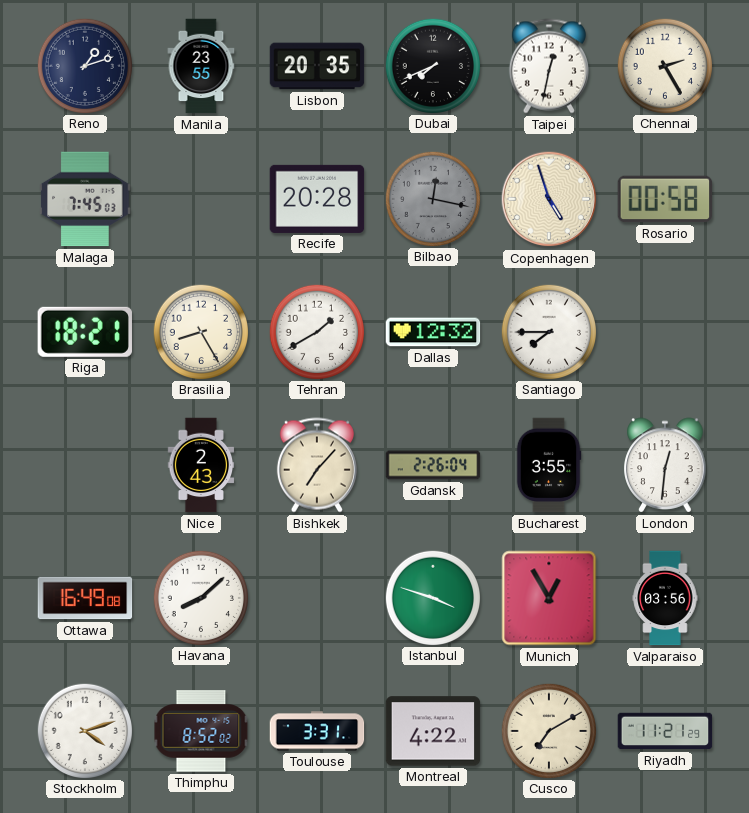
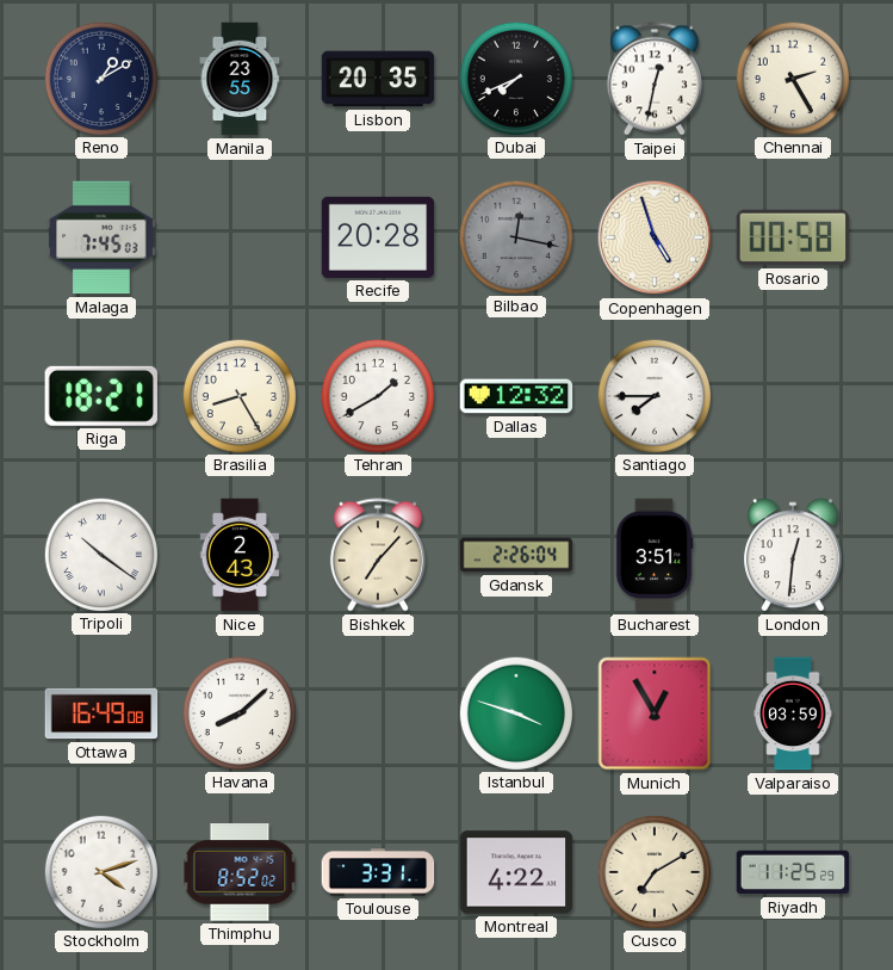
Reno: 1:12 -> 1:10 (100, 78)
Tripoli: none -> 10:21 (100, 554)
Bucharest: 3:55 -> 3:51 (655, 555)
Valparaiso: 03:56 -> 03:59 (793, 713)
Riyadh: 11:21 -> 11:25 (793, 872)
